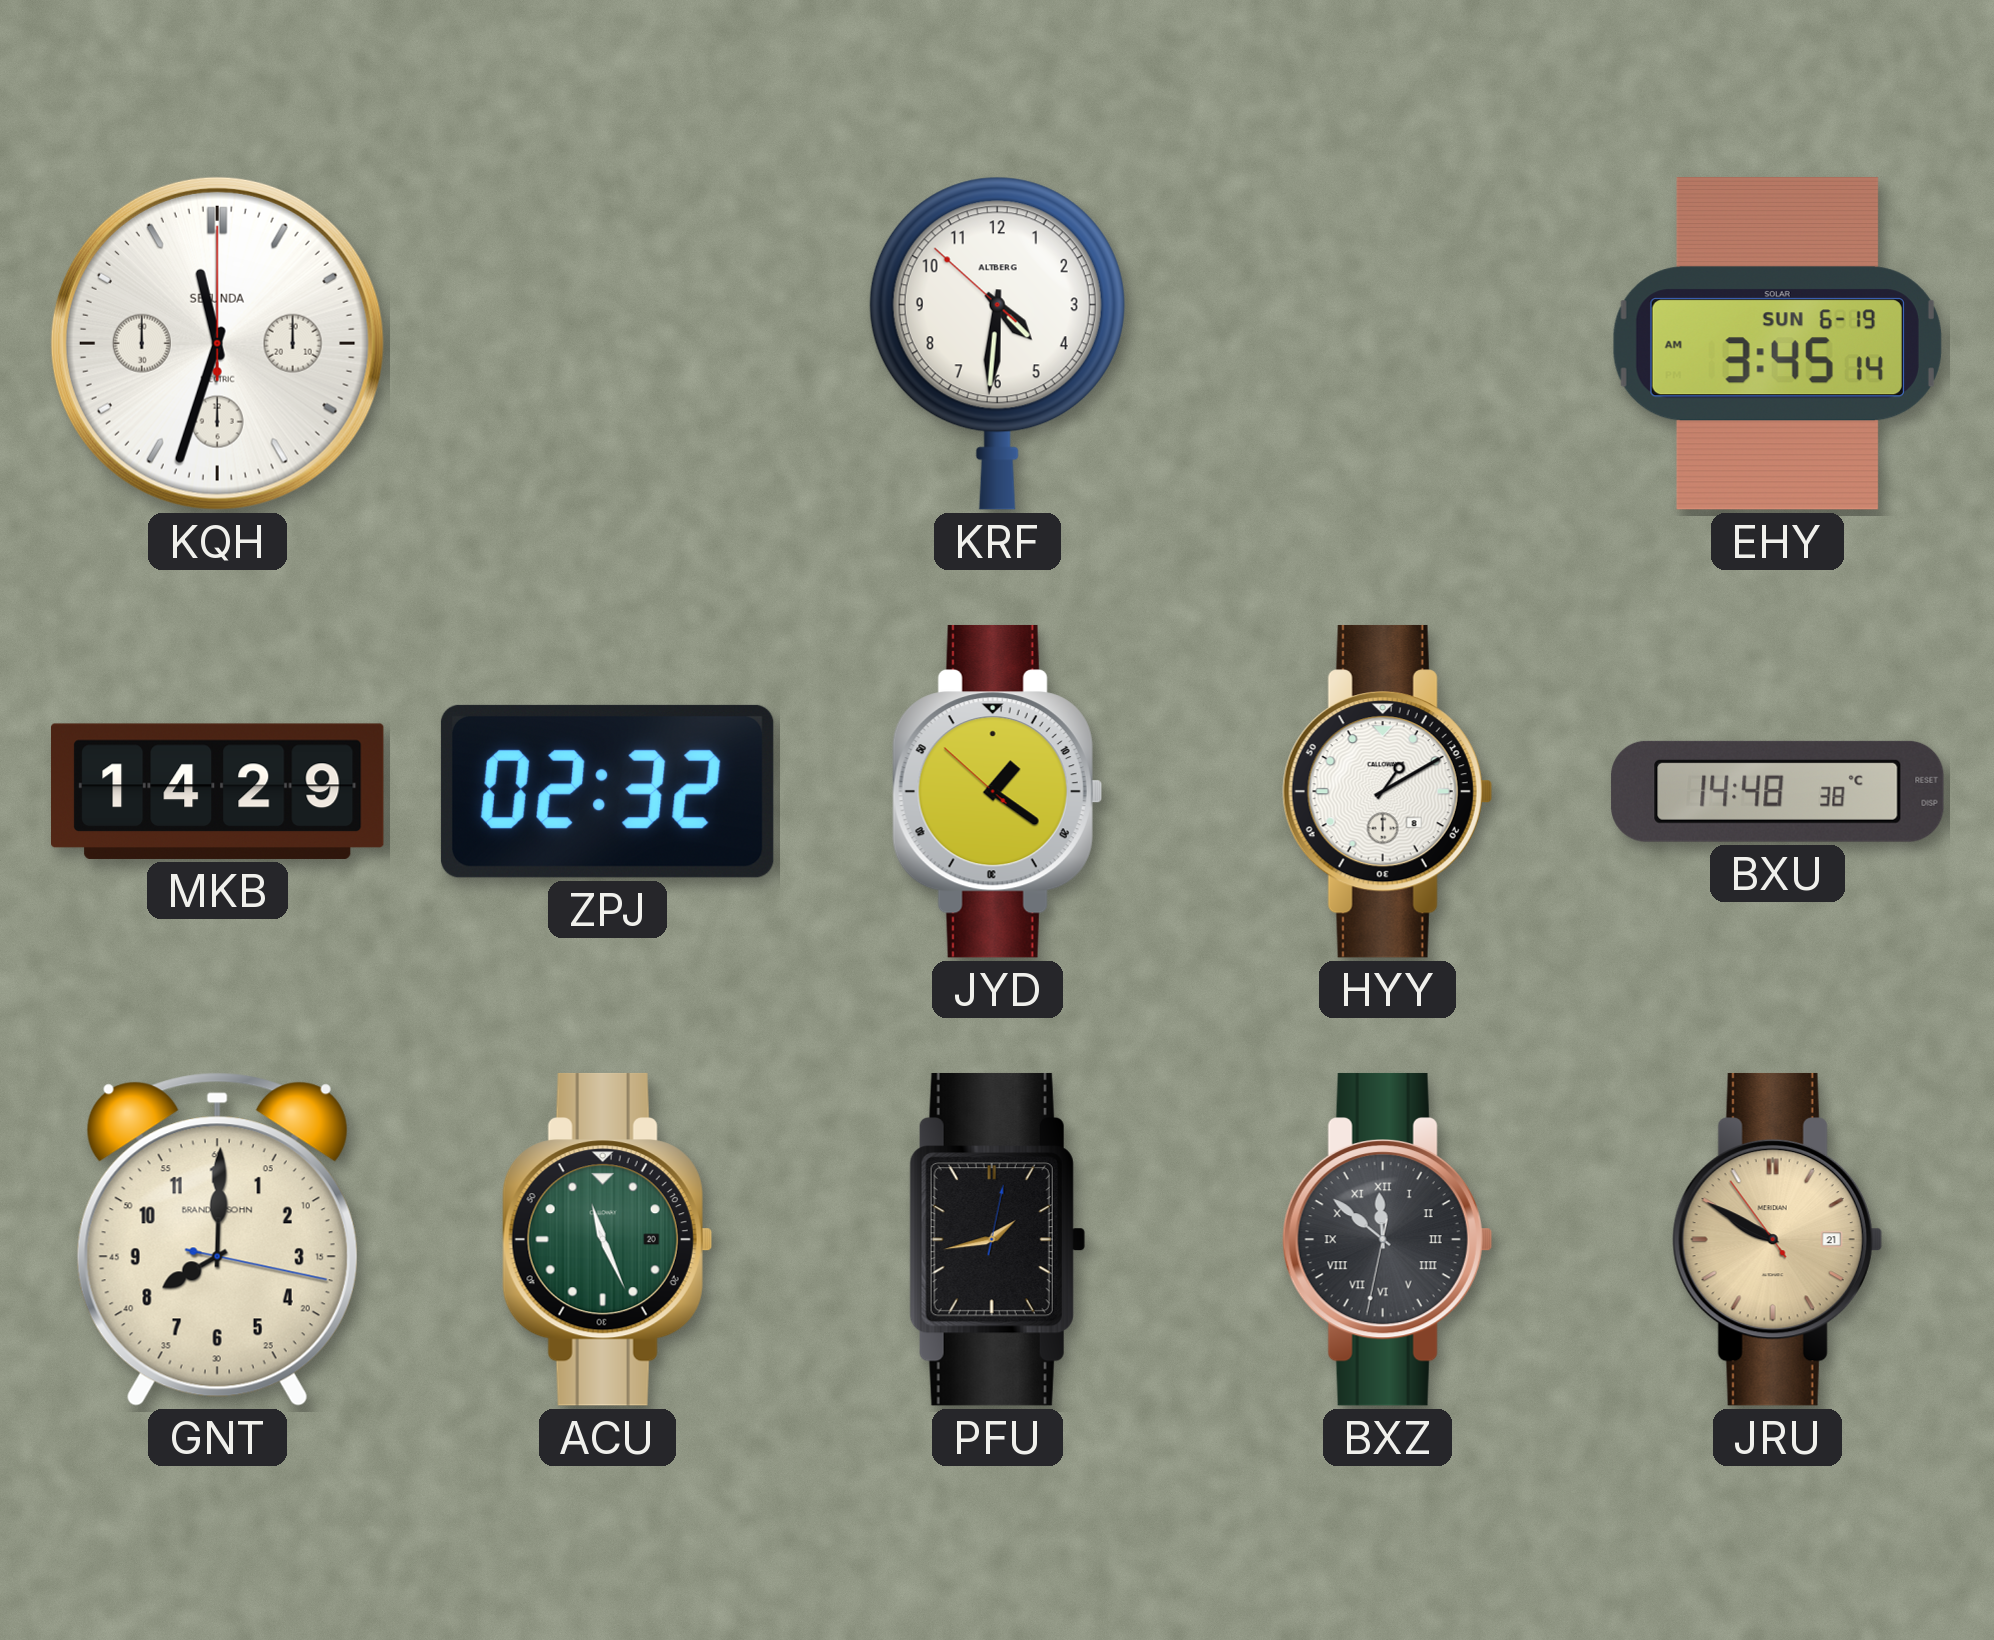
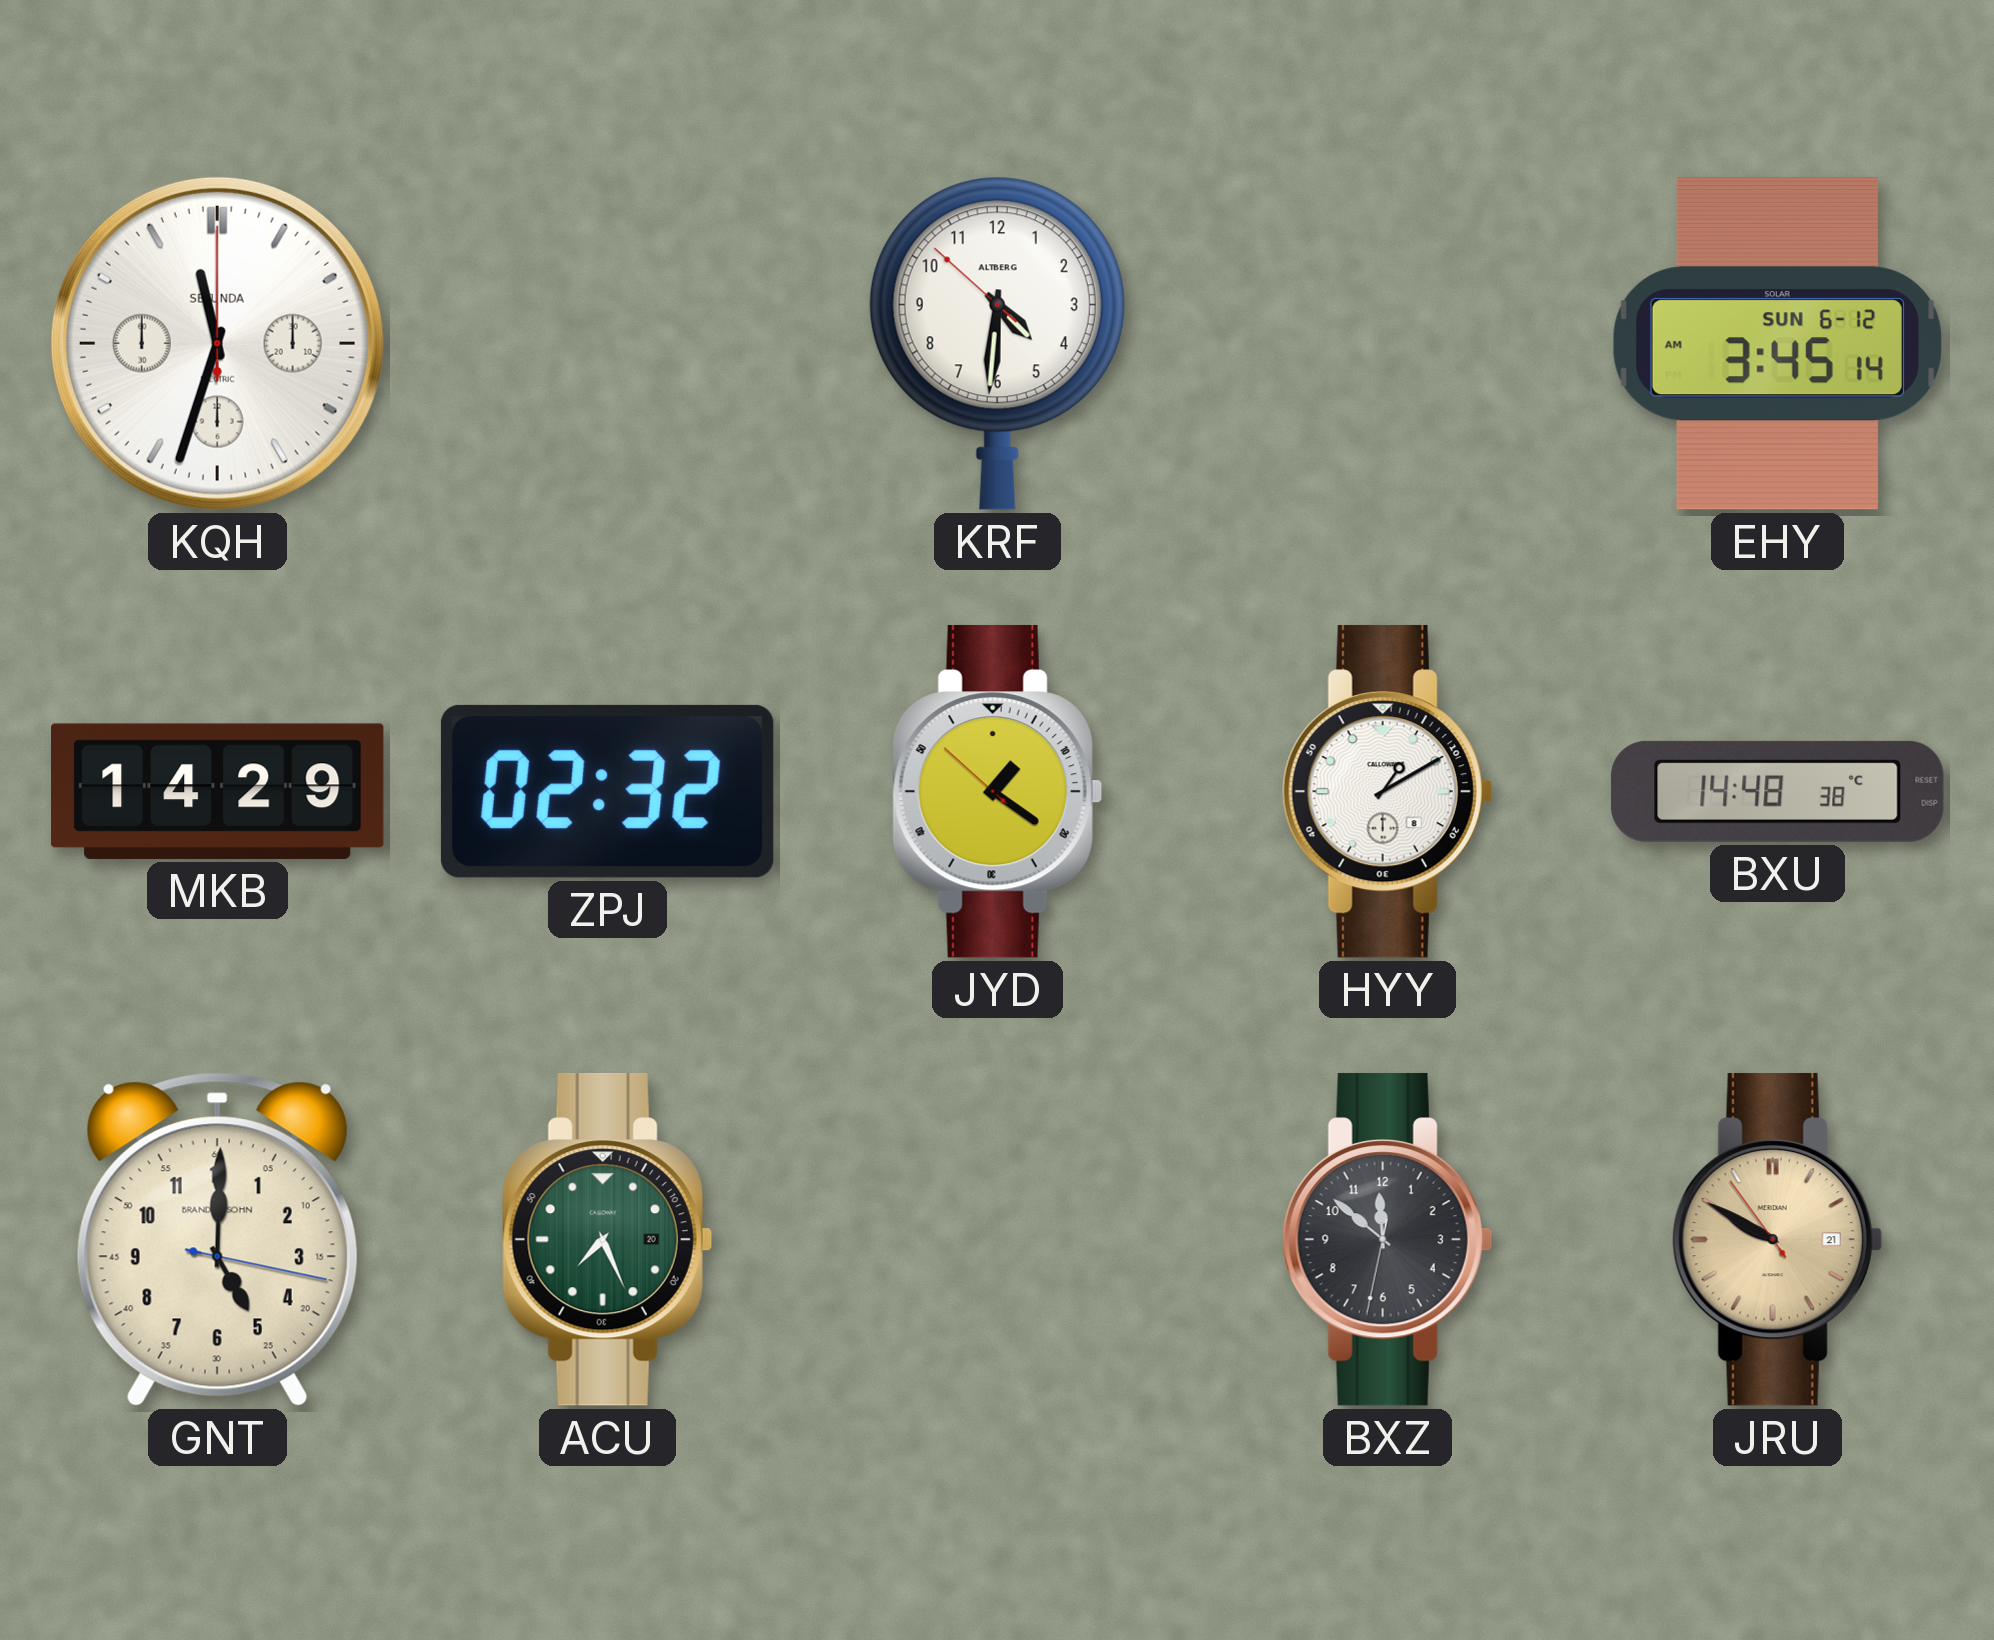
EHY date: SUN 6-19 -> SUN 6-12 (1777, 344)
GNT: 8:00 -> 5:00 (217, 1239)
ACU: 11:26 -> 7:26 (607, 1239)
PFU: 1:43 -> none (997, 1239)
BXZ numerals: Roman -> Arabic (1387, 1239)
